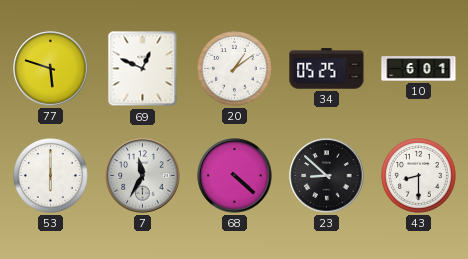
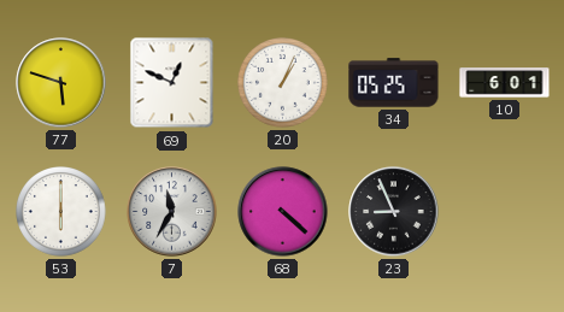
20: 1:09 -> 1:04 (283, 83)
23: 8:52 -> 8:56 (394, 212)
43: 8:30 -> none (419, 176)
